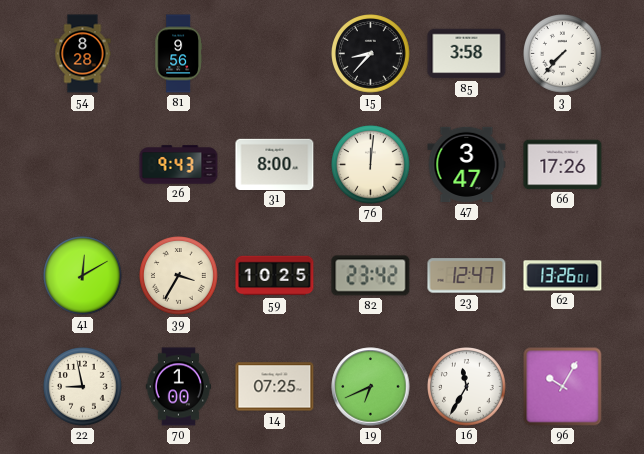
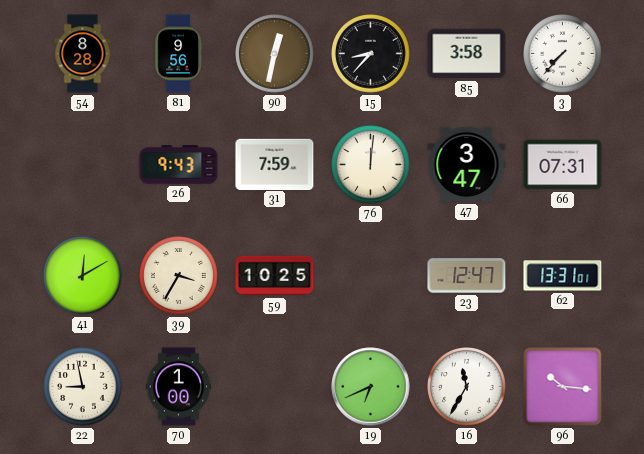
90: none -> 12:32 (275, 54)
31: 8:00 -> 7:59 (275, 164)
66: 17:26 -> 07:31 (563, 165)
82: 23:42 -> none (371, 276)
62: 13:26 -> 13:31 (563, 276)
14: 07:25 -> none (275, 387)
96: 10:05 -> 10:16 (563, 387)
